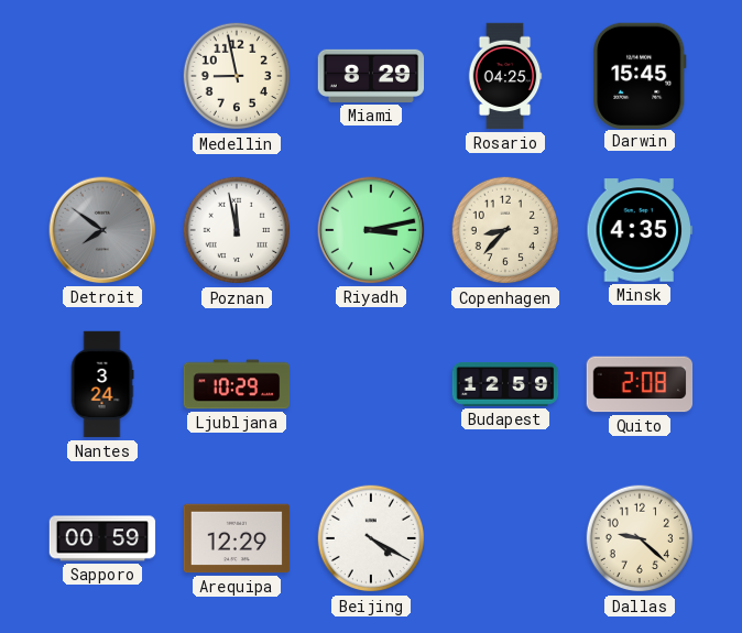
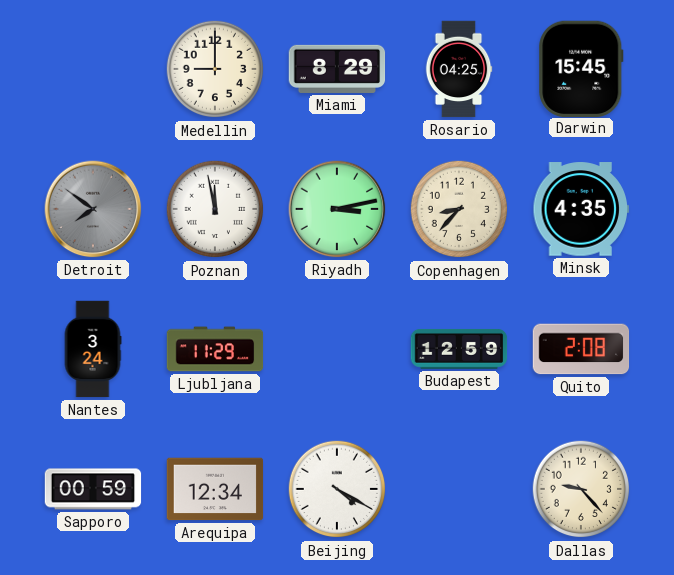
Medellin: 8:58 -> 9:00 (215, 69)
Ljubljana: 10:29 -> 11:29 (215, 349)
Arequipa: 12:29 -> 12:34 (215, 489)
Dallas: 9:22 -> 9:23 (581, 489)
